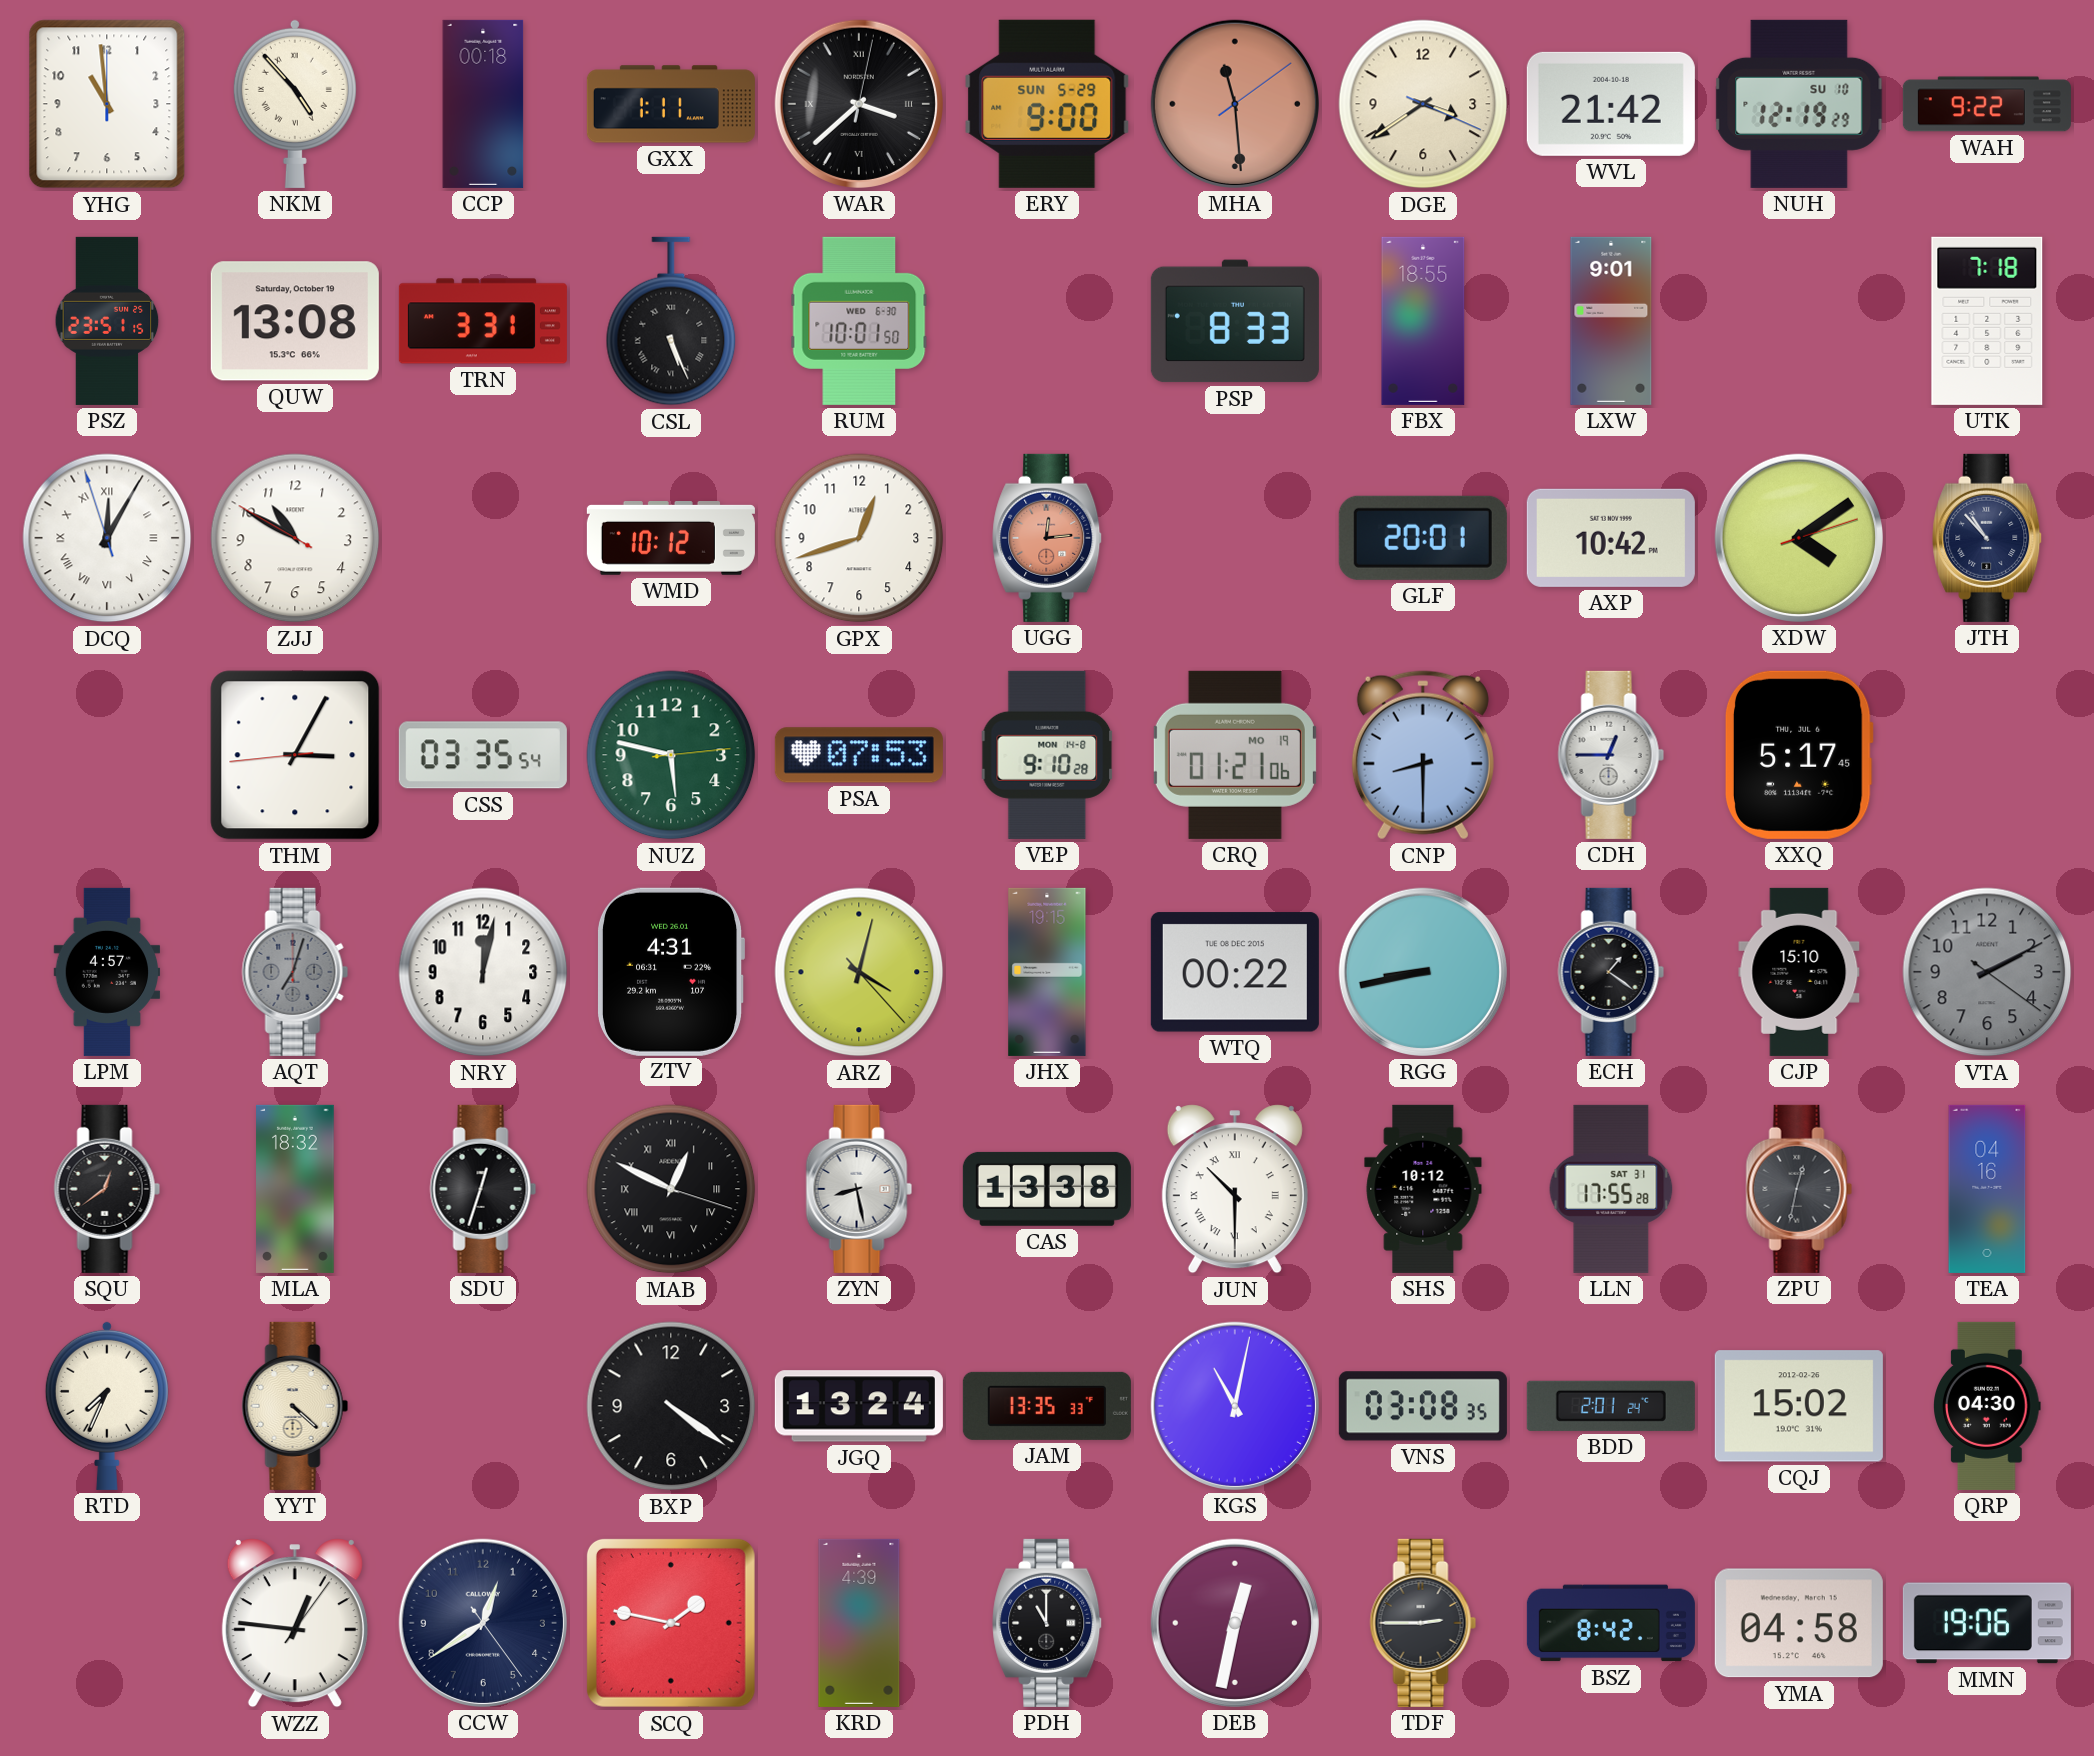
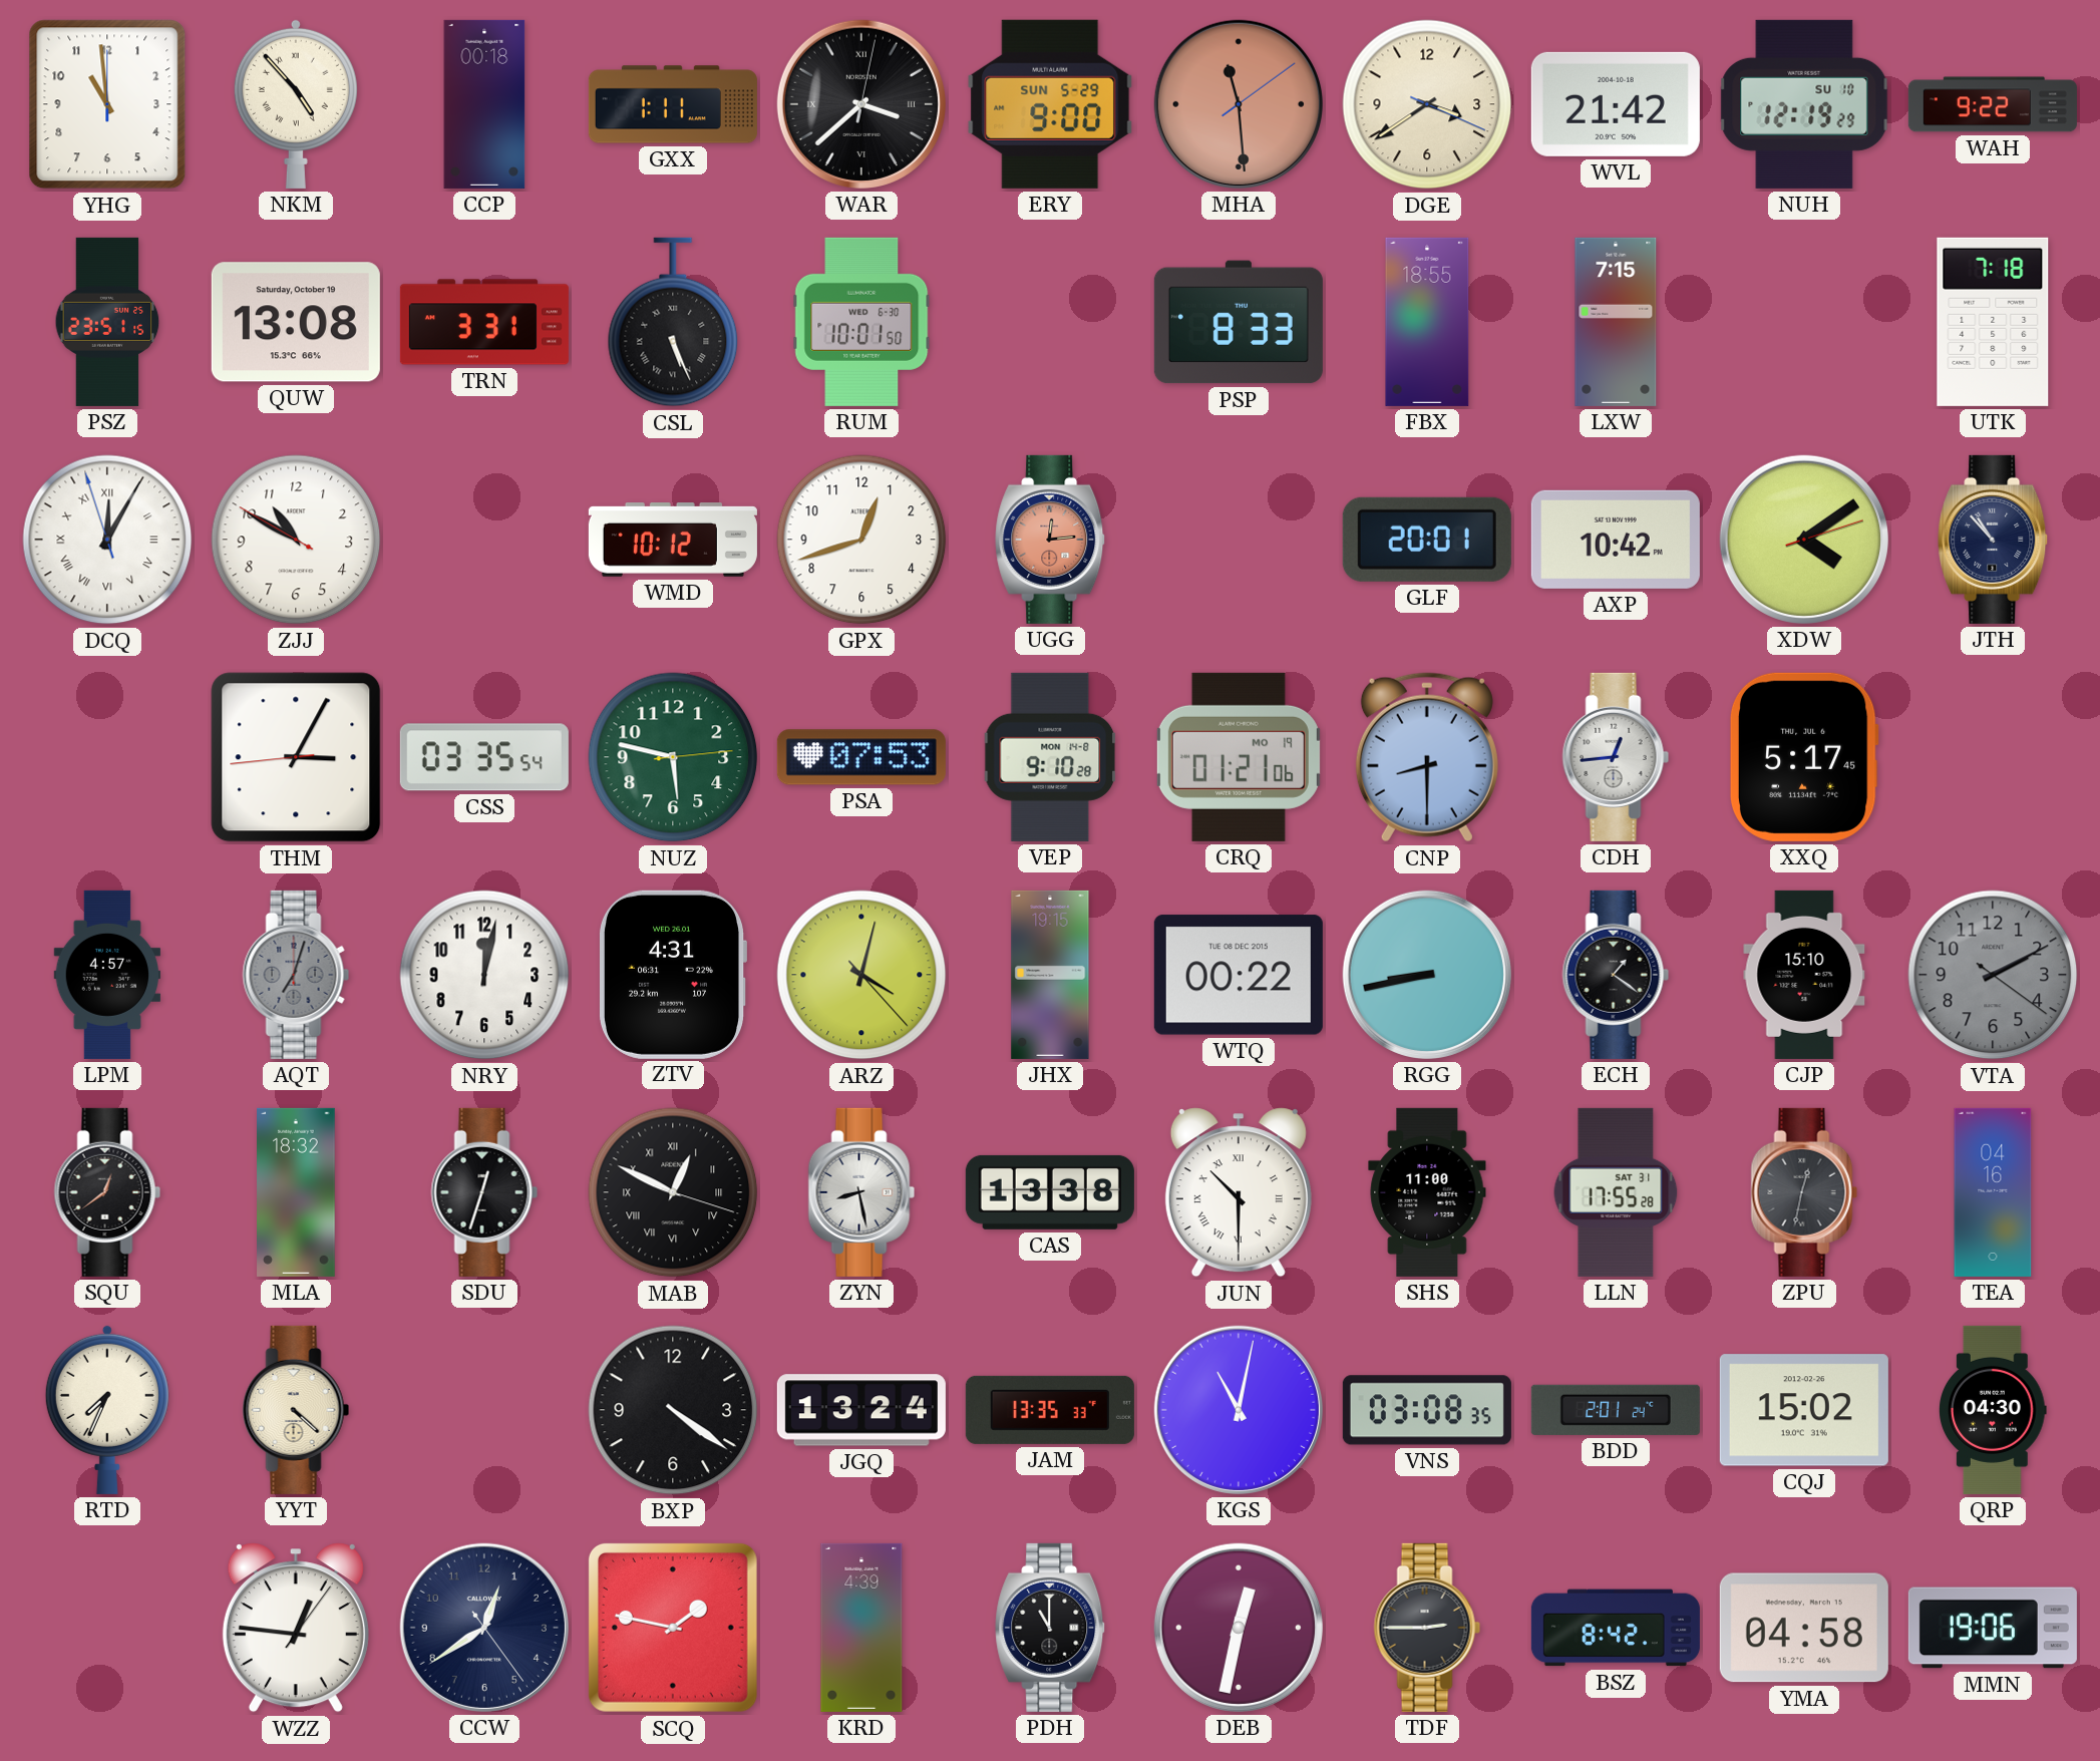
LXW: 9:01 -> 7:15 (1616, 322)
CDH: 12:45 -> 12:44 (1616, 757)
SHS: 10:12 -> 11:00 (1427, 1192)
